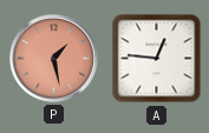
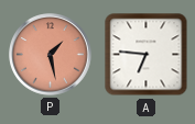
A: 12:46 -> 6:46 (147, 55)
